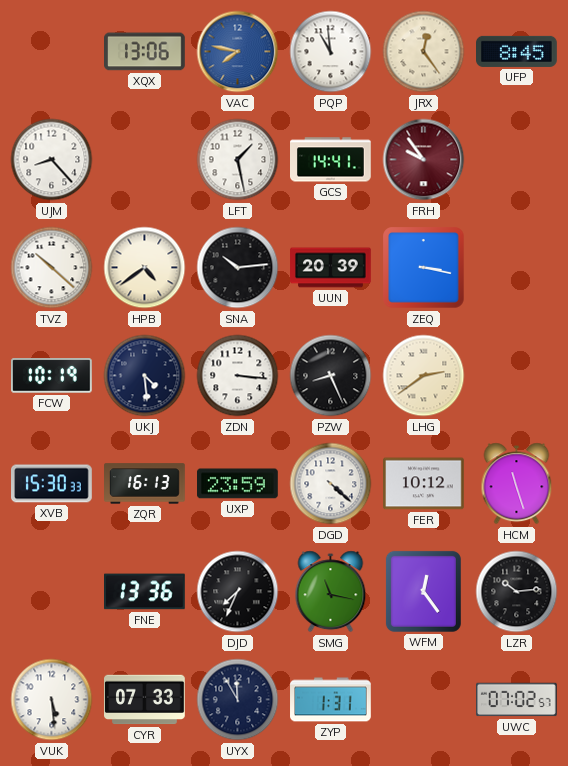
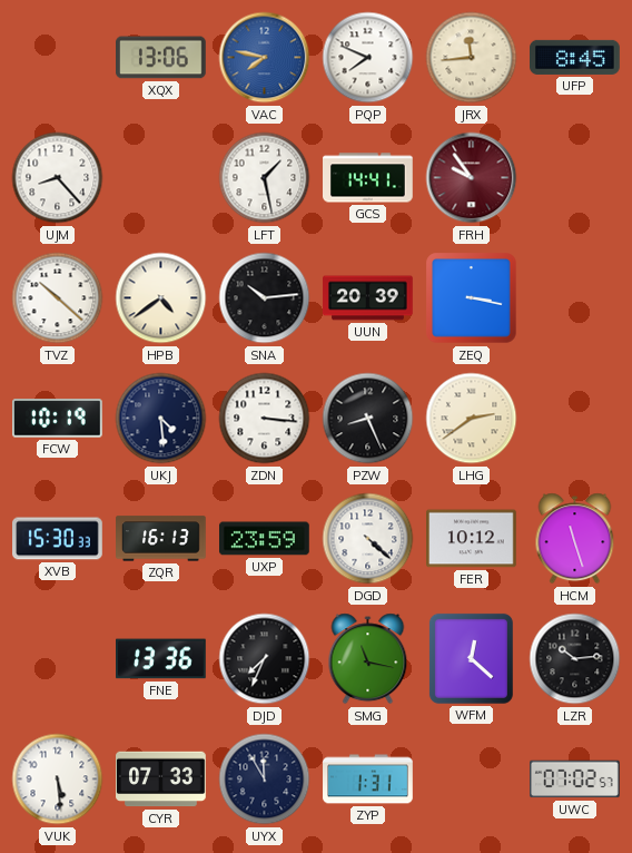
PQP: 10:59 -> 7:49 (368, 58)
JRX: 12:24 -> 11:44 (472, 58)
WFM: 12:24 -> 12:22 (471, 658)
